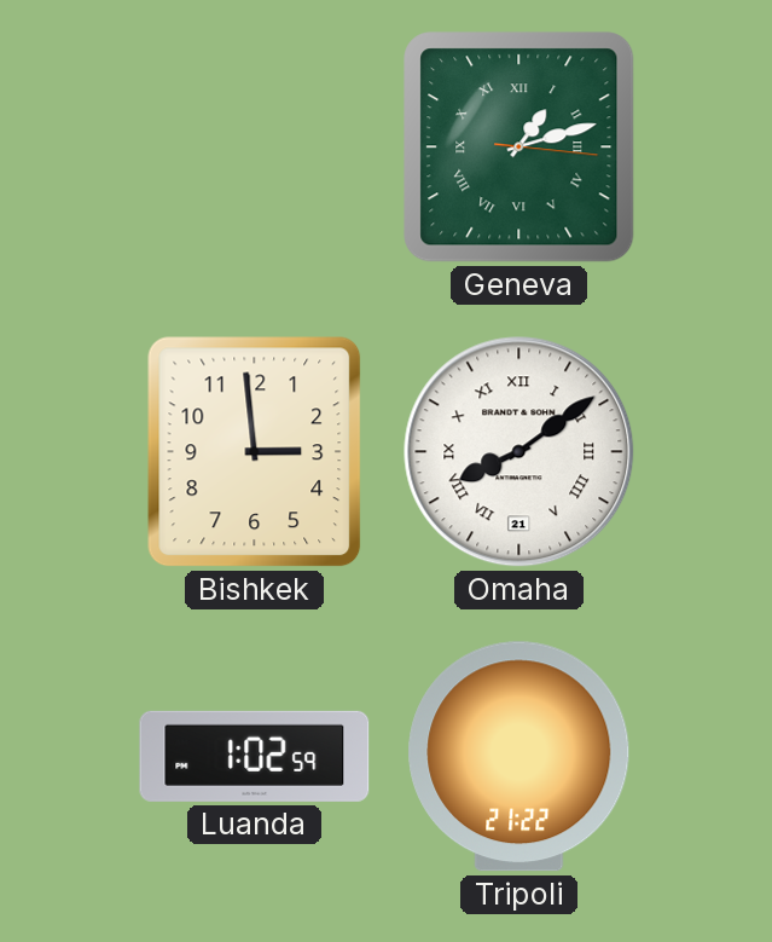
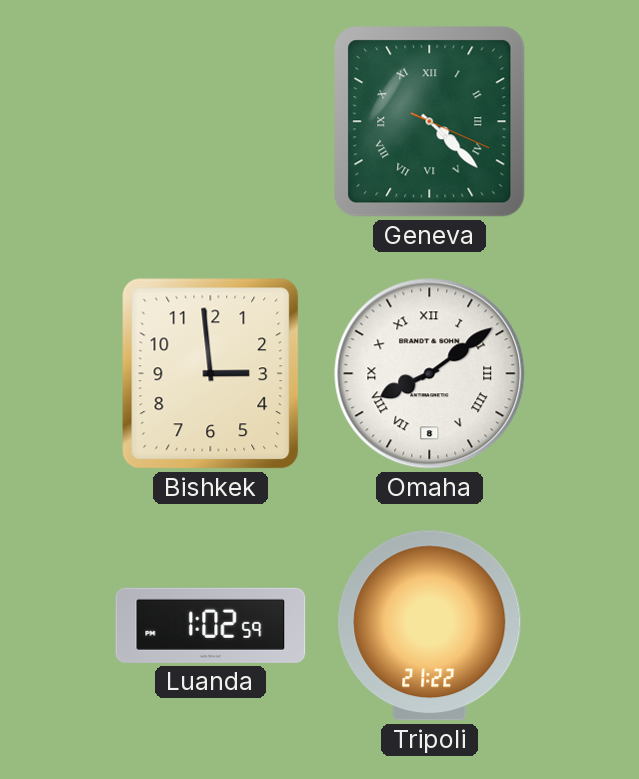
Geneva: 1:12 -> 4:22 (430, 122)
Omaha date: 21 -> 8 (430, 374)
